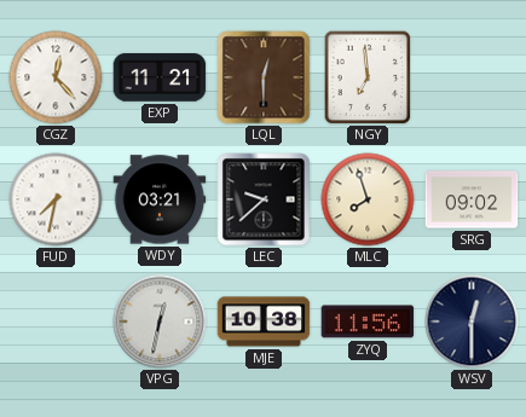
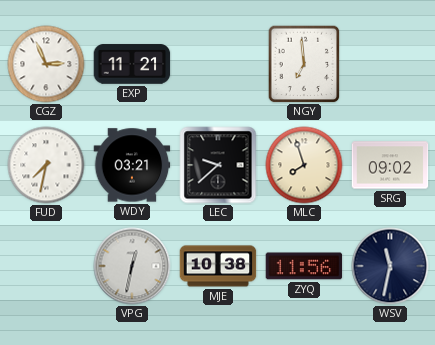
CGZ: 12:23 -> 2:56 (46, 64)
LQL: 12:30 -> none (264, 77)
WSV: 12:30 -> 11:32 (390, 266)
